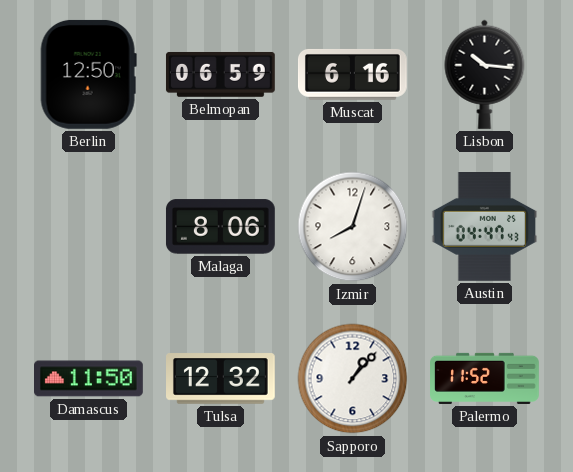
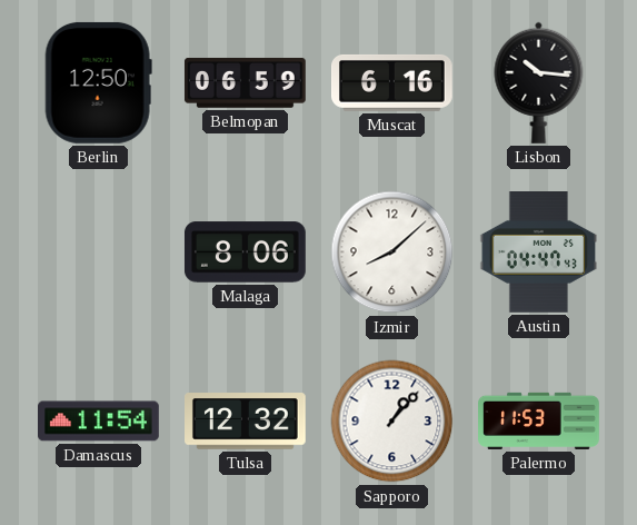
Izmir: 8:03 -> 8:08 (392, 252)
Damascus: 11:50 -> 11:54 (99, 422)
Palermo: 11:52 -> 11:53 (539, 420)
